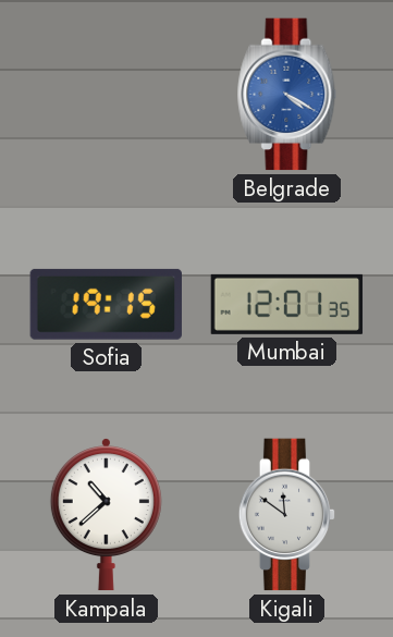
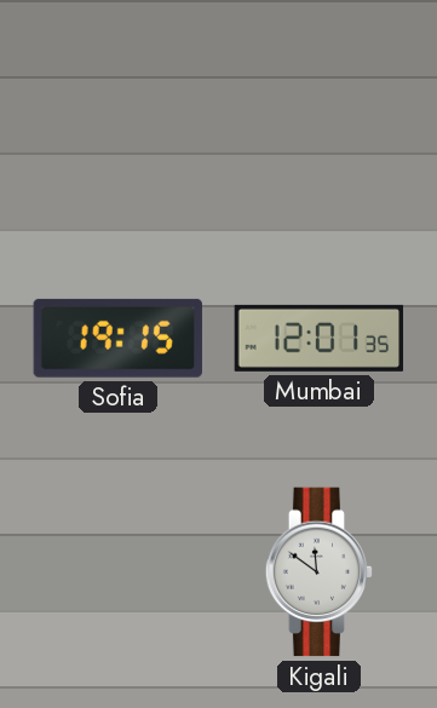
Belgrade: 4:20 -> none (287, 95)
Kampala: 10:38 -> none (106, 515)
